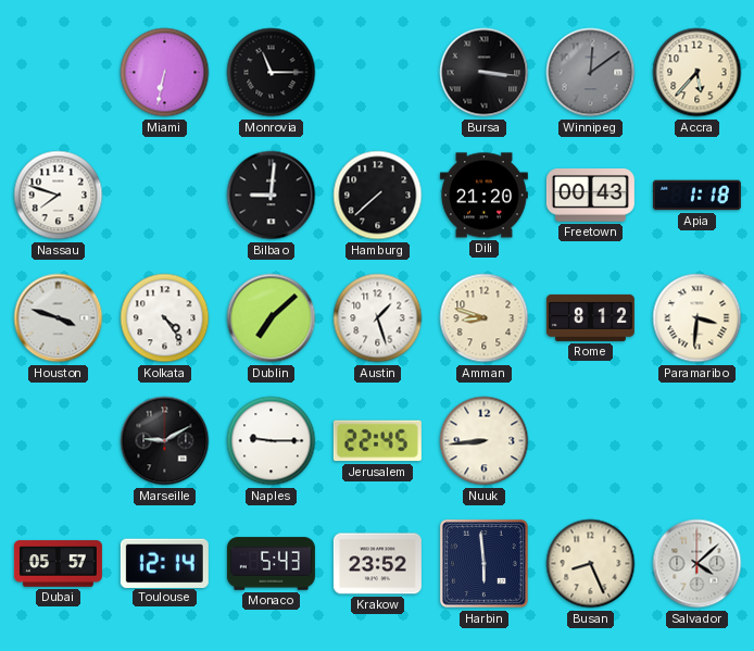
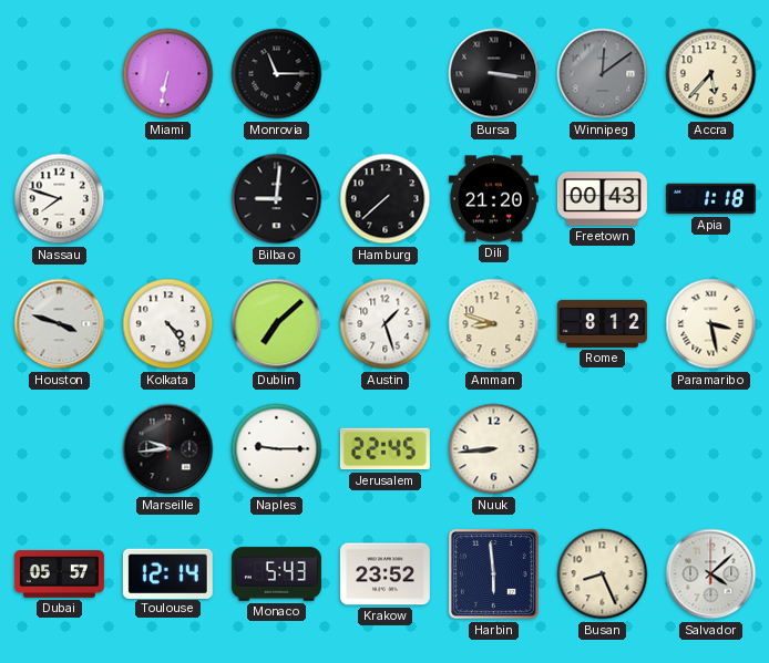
Paramaribo: 3:31 -> 3:28 (711, 324)
Marseille: 9:10 -> 9:44 (168, 449)
